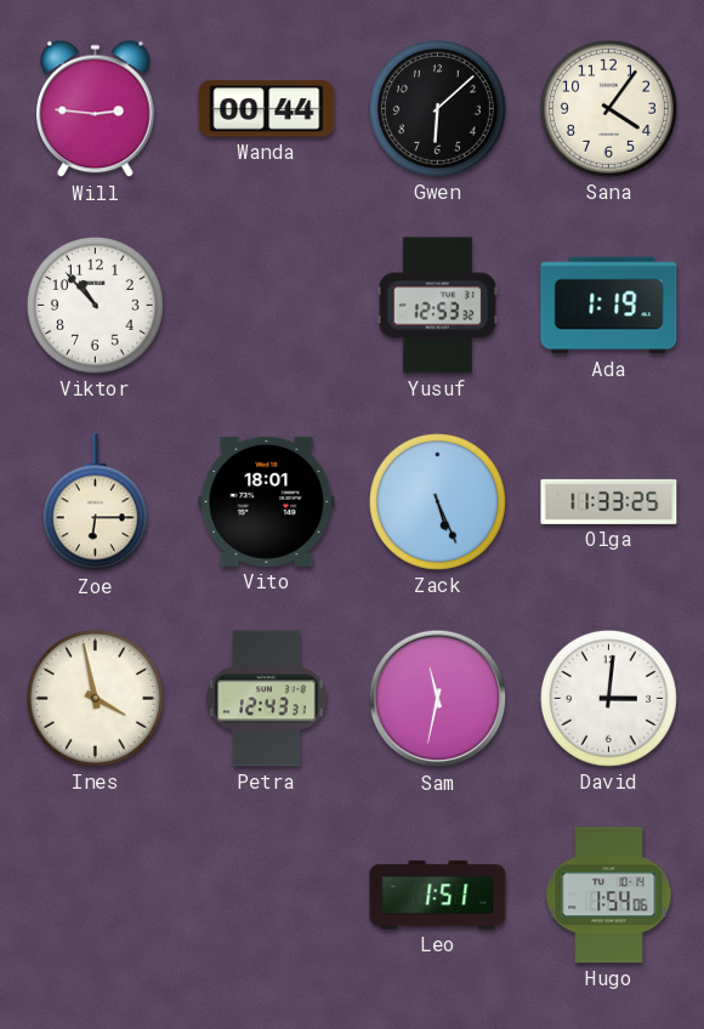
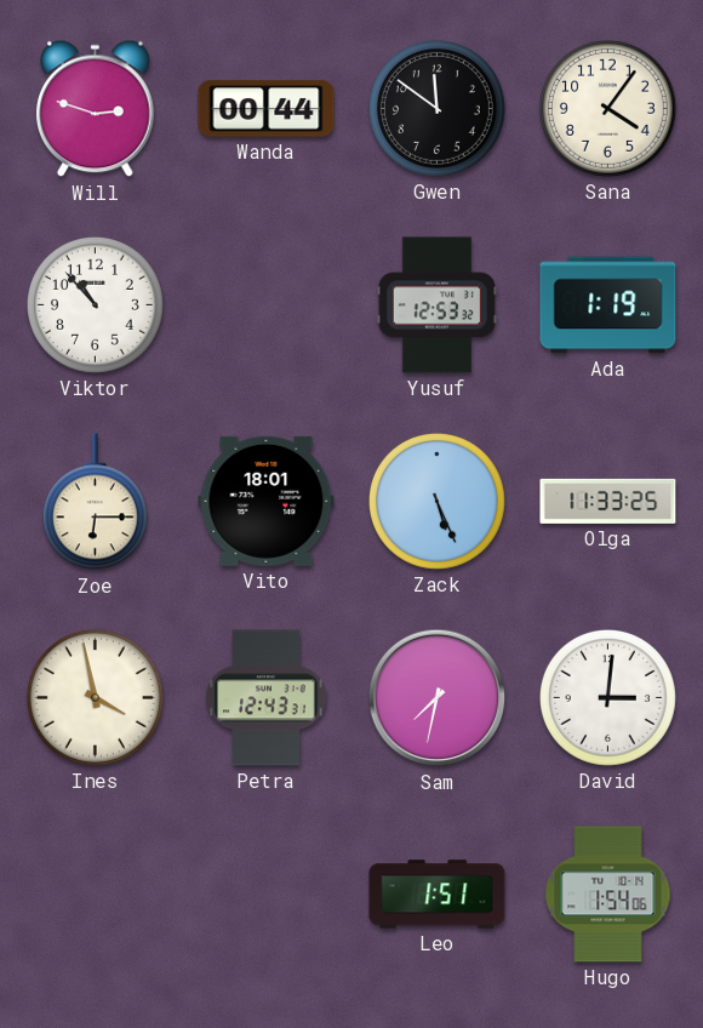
Will: 2:46 -> 2:48 (96, 109)
Gwen: 6:08 -> 11:51 (436, 108)
Sam: 11:32 -> 7:32 (438, 698)
